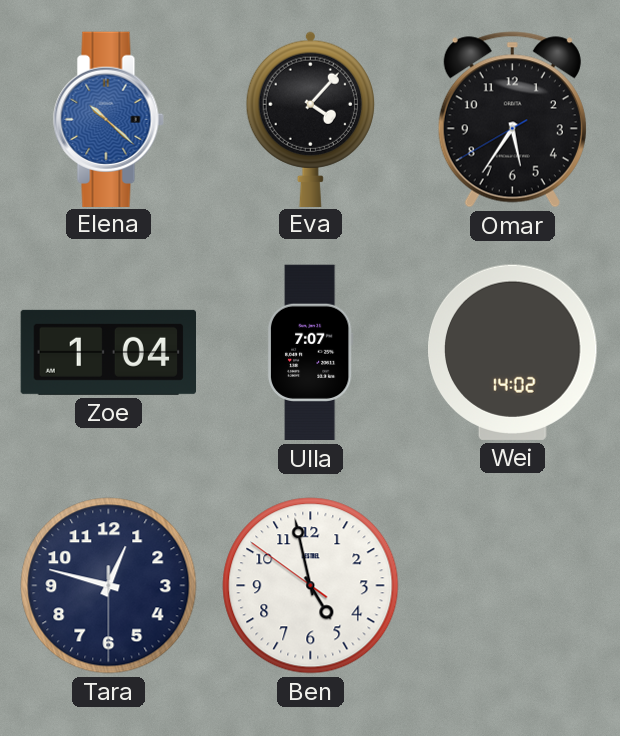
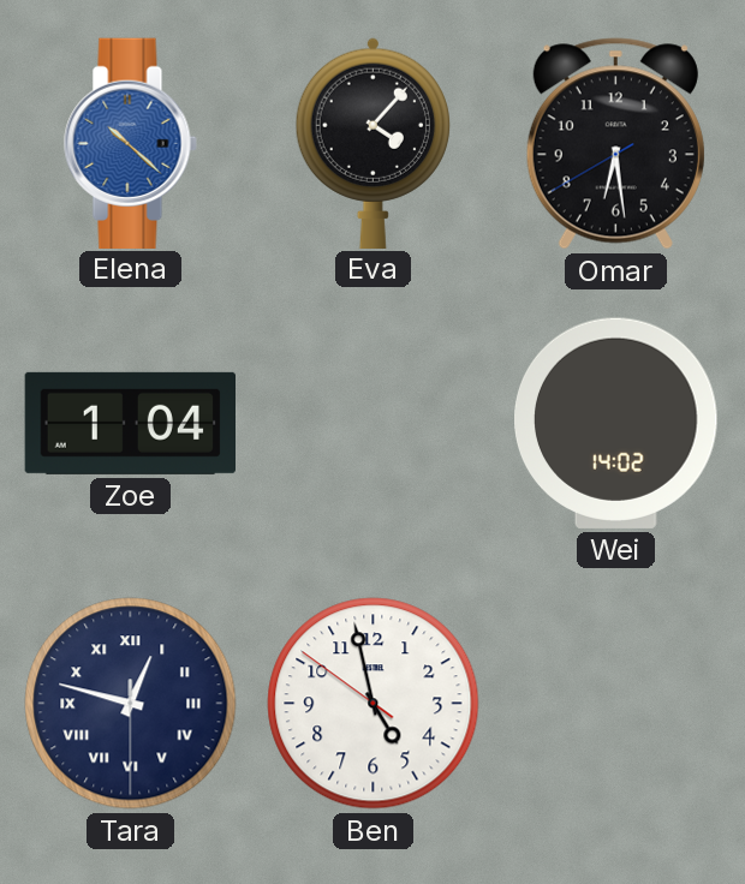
Omar: 5:35 -> 6:28 (615, 144)
Ulla: 7:07 -> none (310, 353)
Tara numerals: Arabic -> Roman (131, 704)
